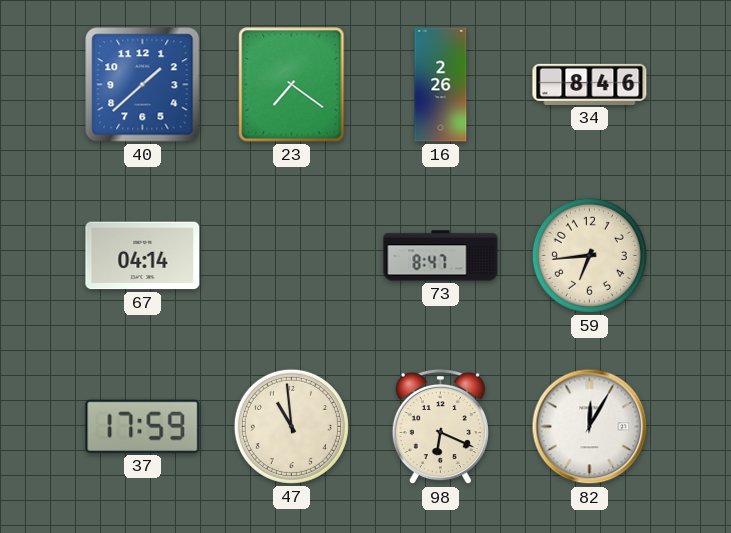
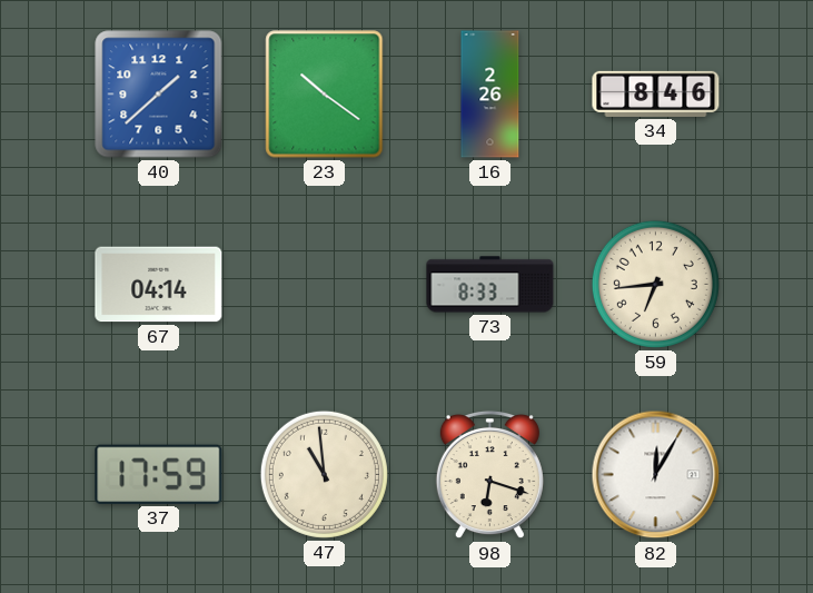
23: 7:21 -> 10:21 (325, 95)
73: 8:47 -> 8:33 (490, 285)
98: 6:19 -> 6:18 (489, 475)
